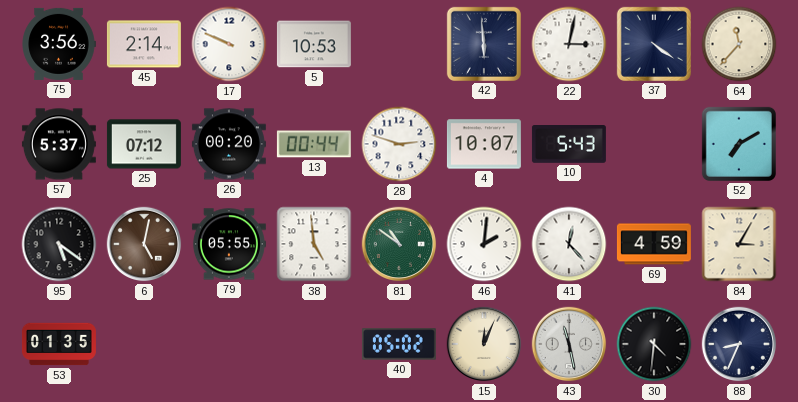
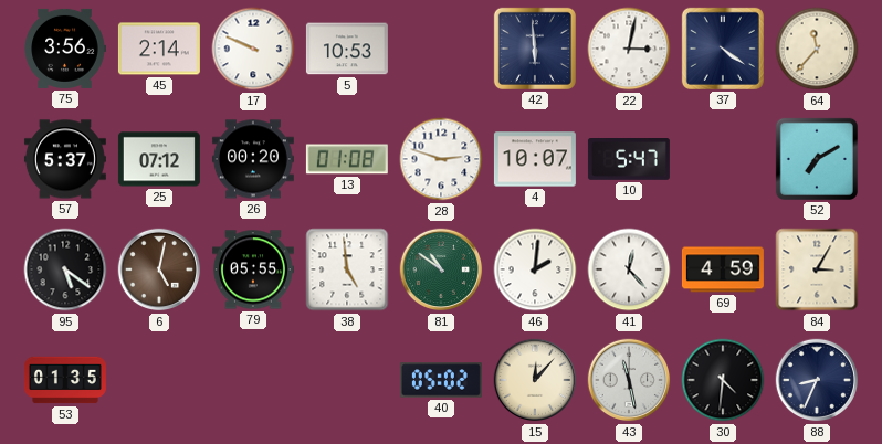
13: 00:44 -> 01:08 (347, 159)
10: 5:43 -> 5:47 (629, 160)
15: 12:04 -> 12:07 (535, 380)
